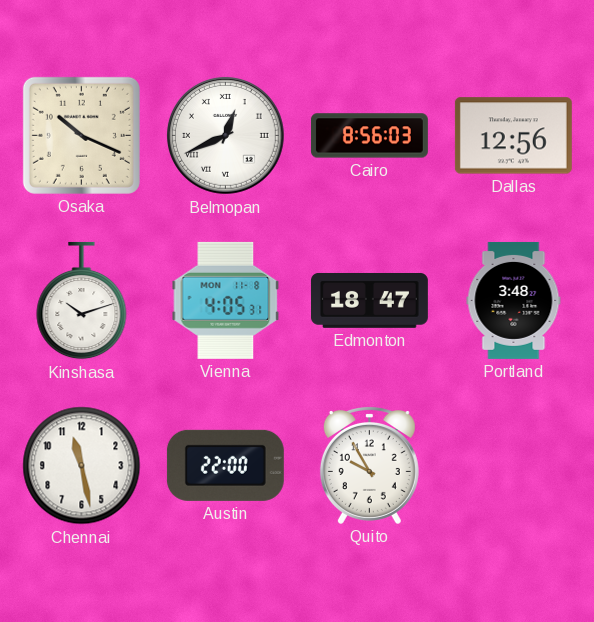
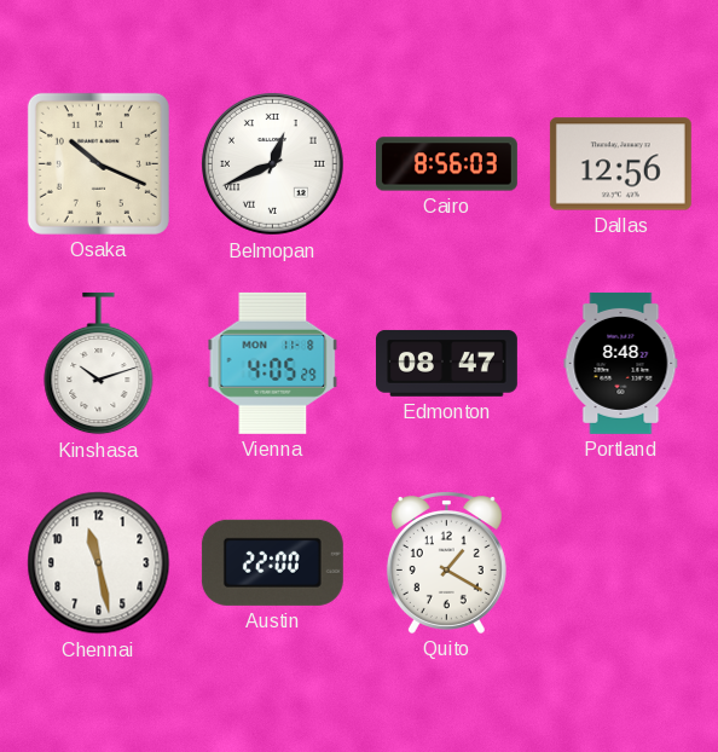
Vienna: 4:05:31 -> 4:05:29 (273, 363)
Edmonton: 18:47 -> 08:47 (446, 363)
Portland: 3:48 -> 8:48 (621, 363)
Quito: 9:55 -> 1:20 (446, 563)
